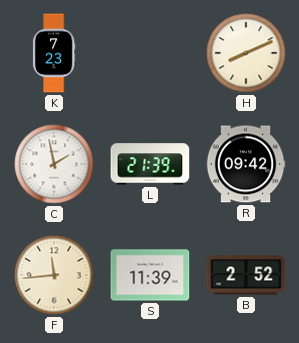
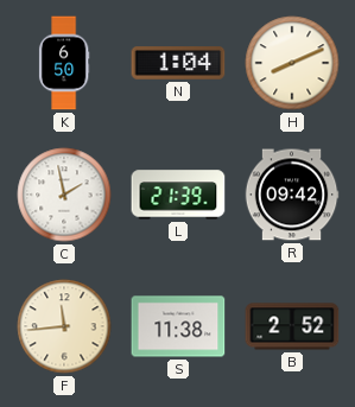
K: 7:23 -> 6:50 (64, 63)
N: none -> 1:04 (178, 63)
S: 11:39 -> 11:38 (178, 326)
